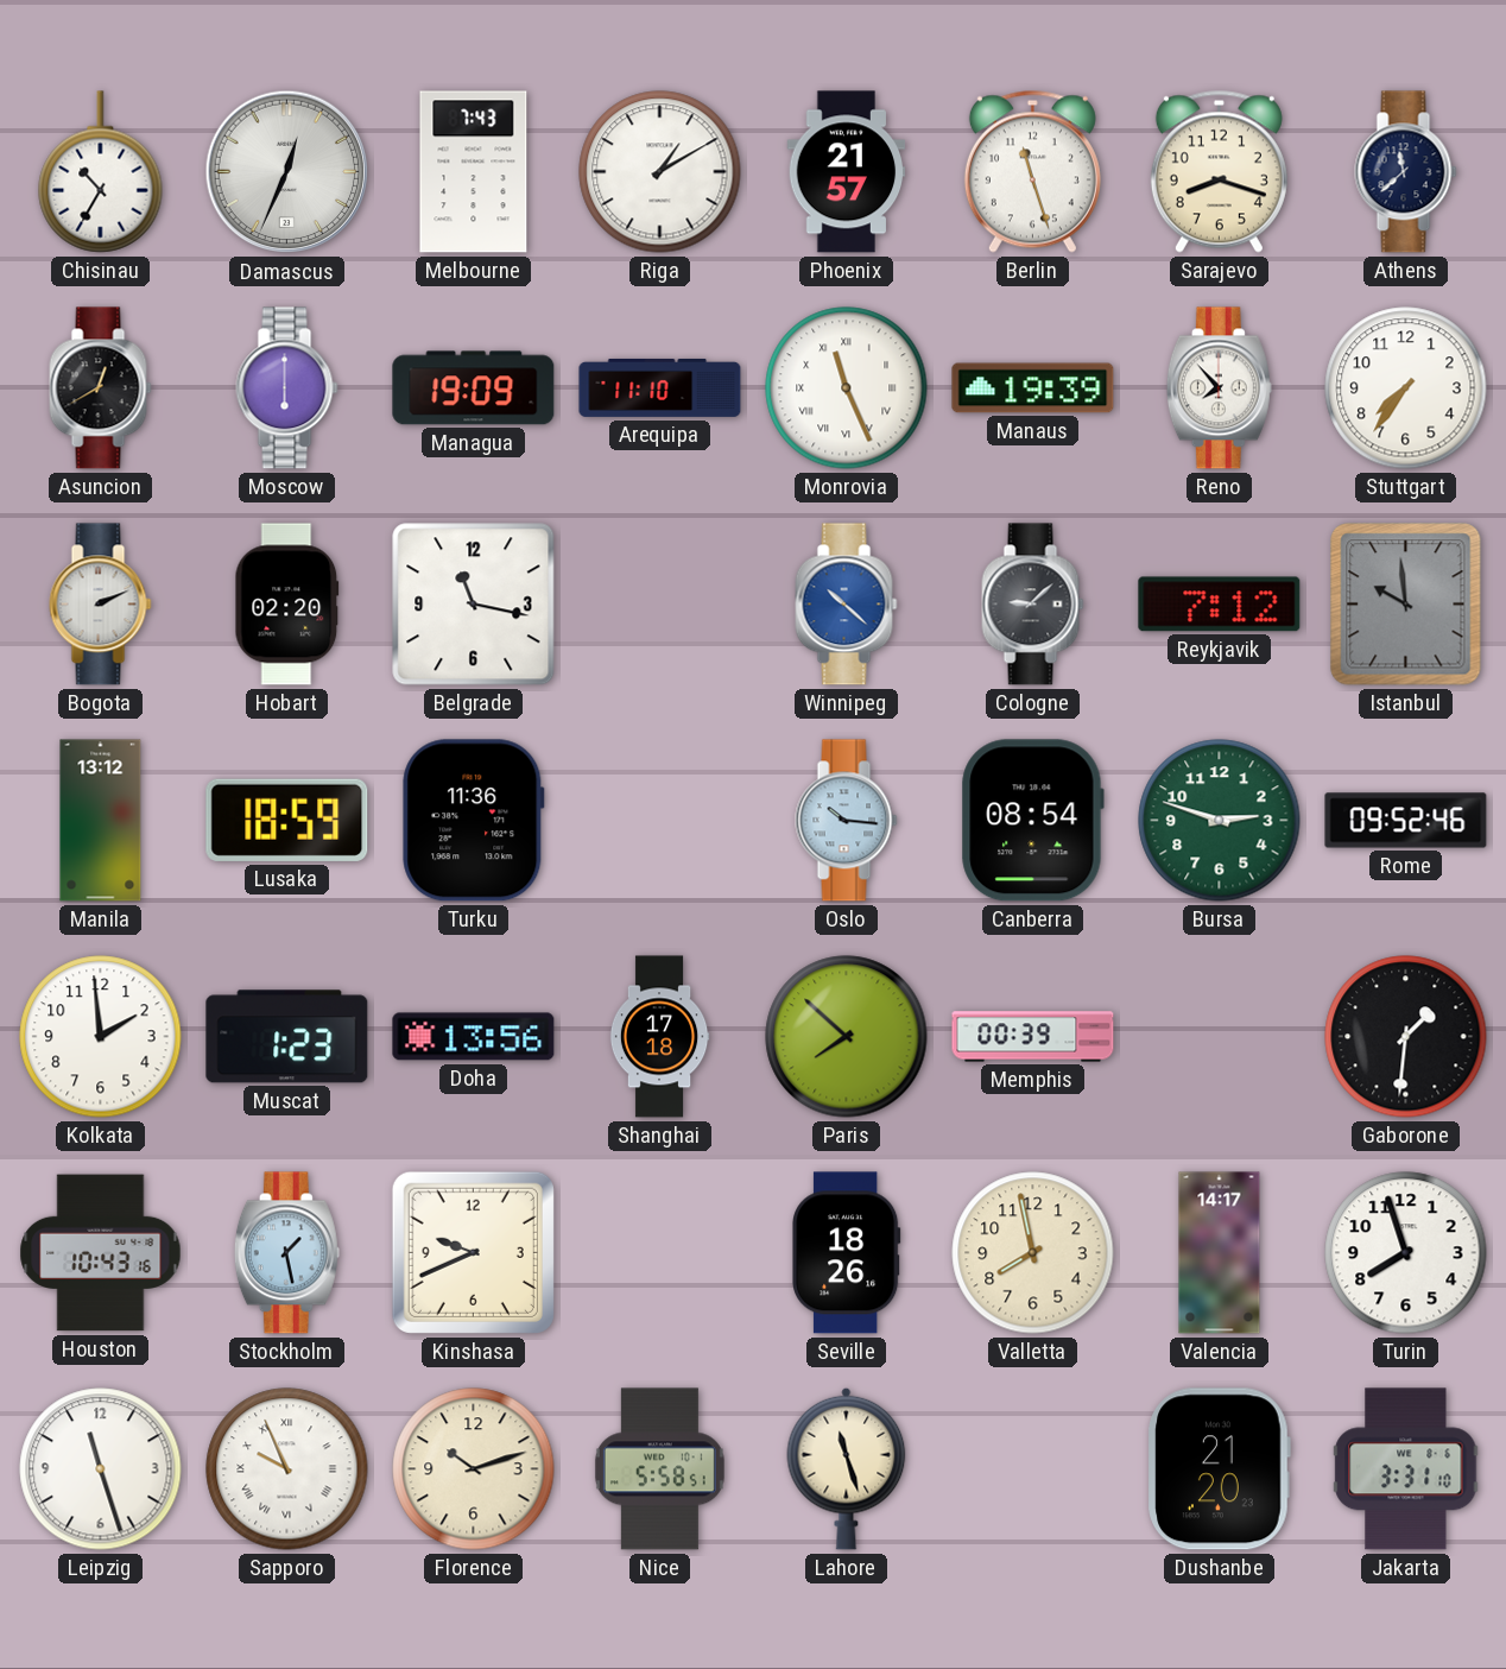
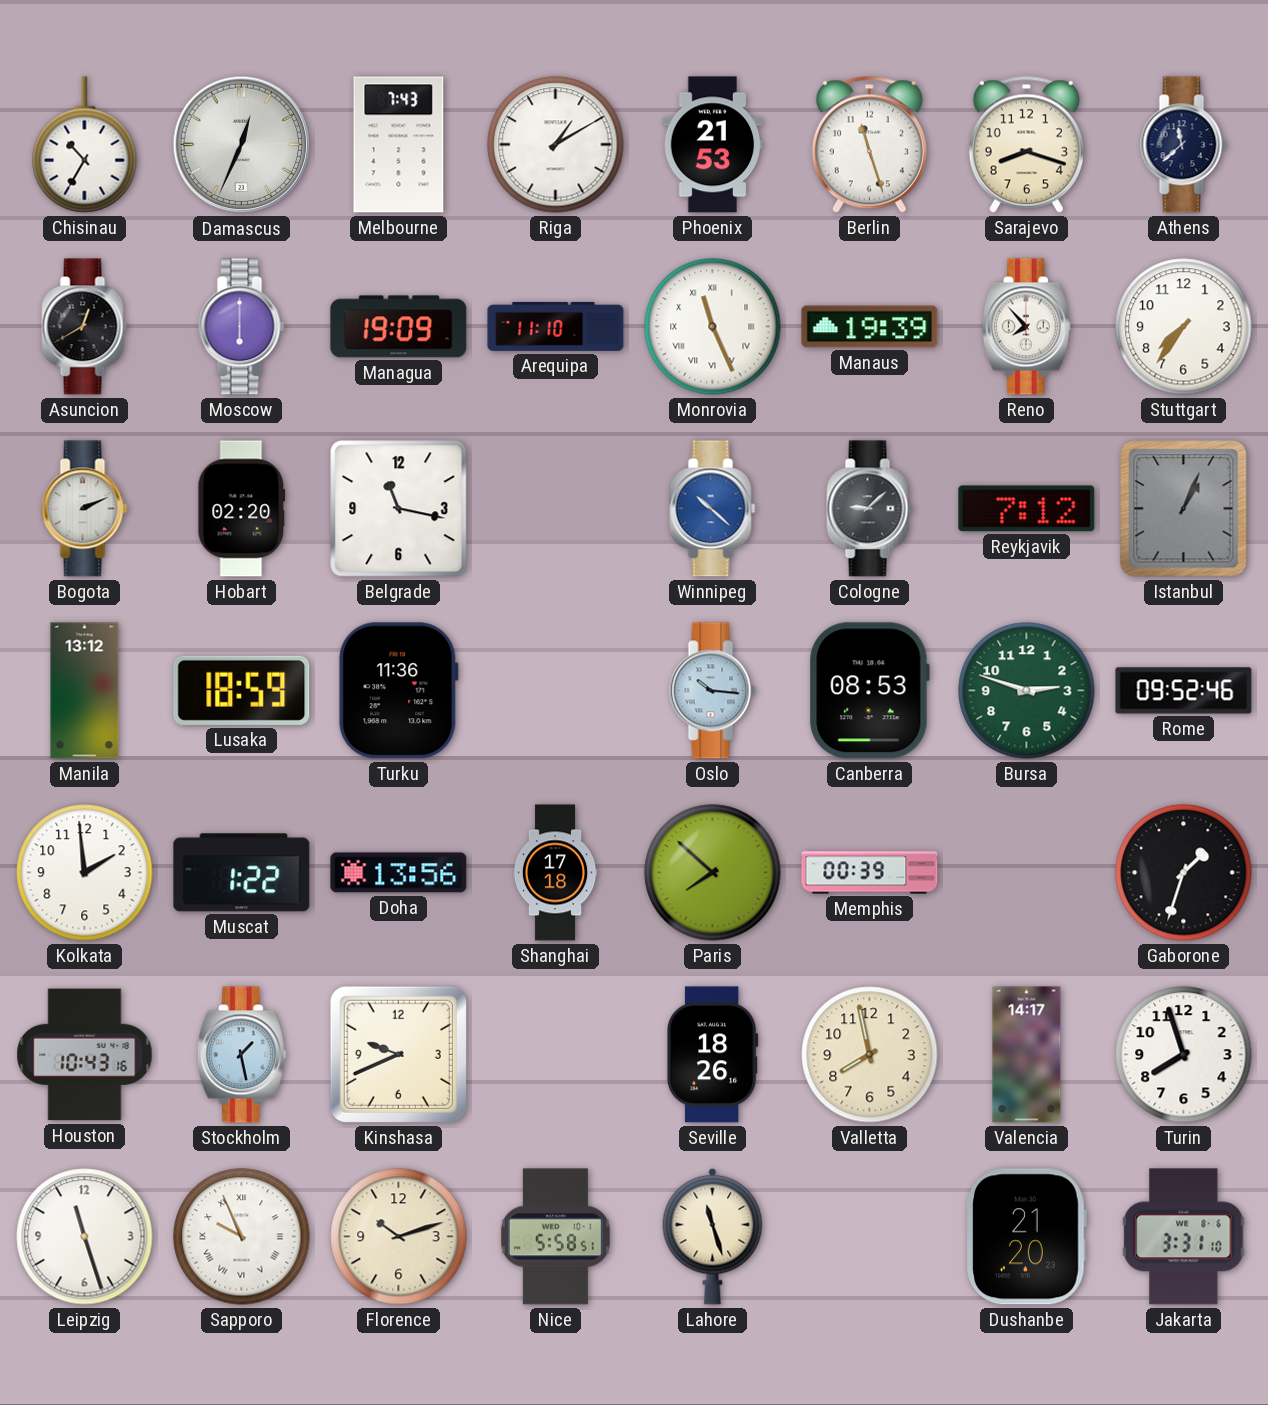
Phoenix: 21:57 -> 21:53 (713, 145)
Istanbul: 9:59 -> 1:04 (1184, 509)
Canberra: 08:54 -> 08:53 (869, 691)
Muscat: 1:23 -> 1:22 (242, 873)
Gaborone: 1:31 -> 1:33 (1184, 873)
